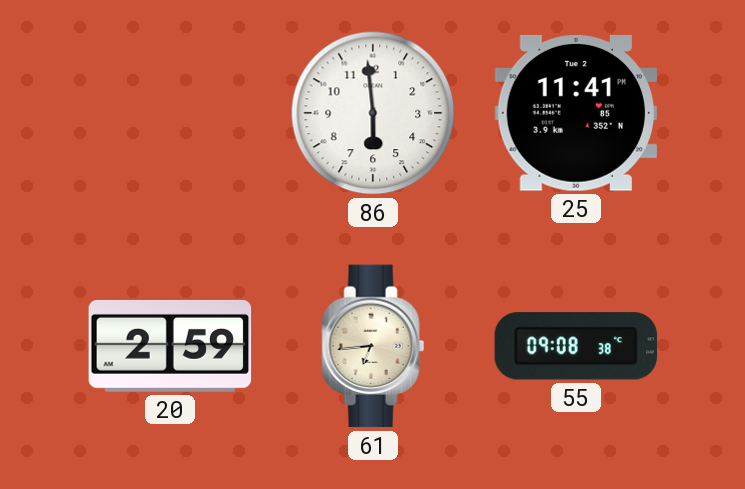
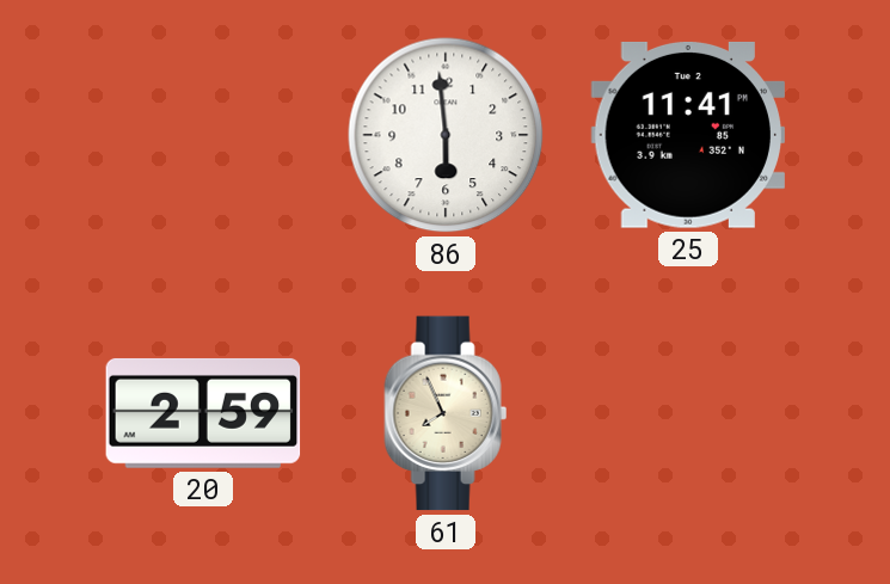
61: 6:44 -> 7:56 (446, 413)
55: 09:08 -> none (575, 346)
